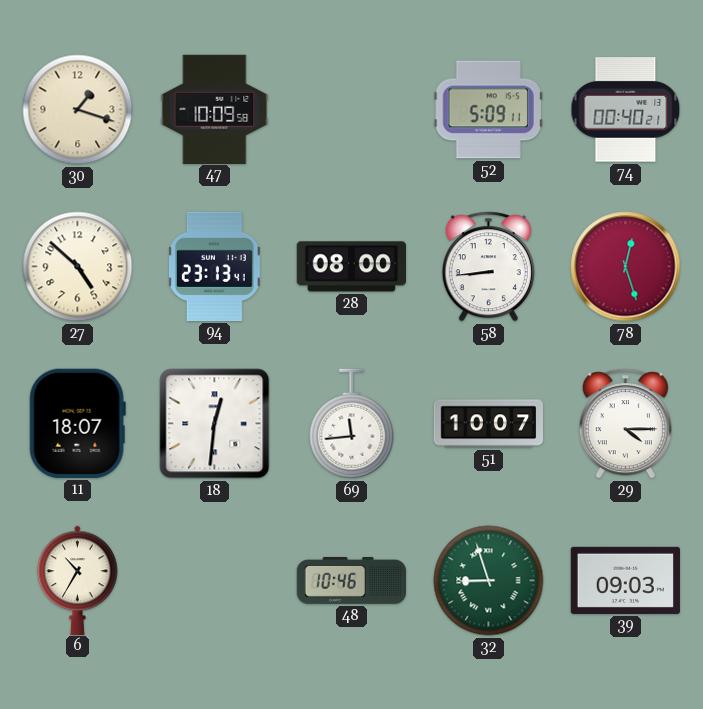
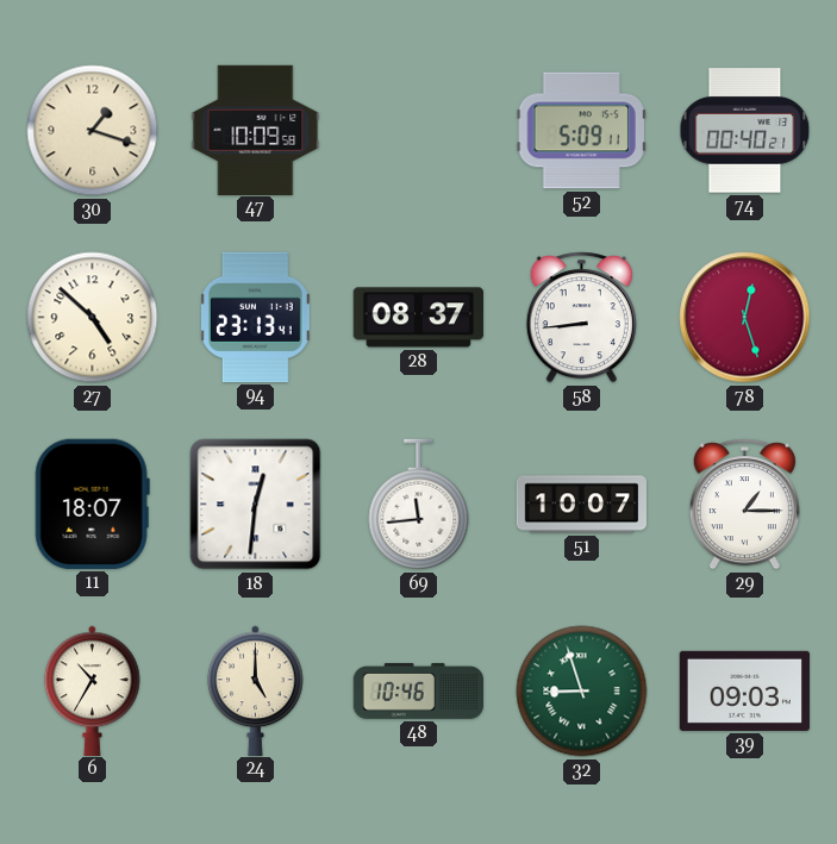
28: 08:00 -> 08:37 (418, 318)
29: 4:15 -> 1:15 (744, 505)
24: none -> 5:00 (256, 690)
